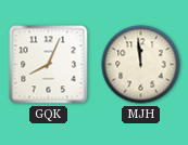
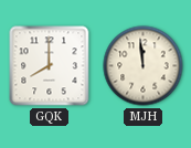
GQK: 8:04 -> 8:00 (50, 66)
